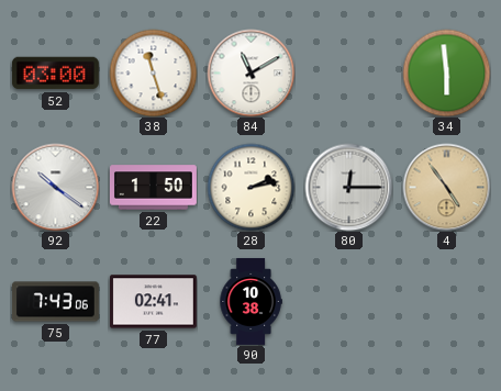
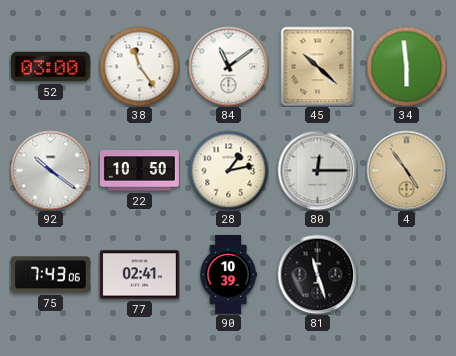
38: 11:27 -> 11:24 (139, 66)
84: 11:10 -> 11:09 (228, 66)
45: none -> 10:22 (318, 66)
22: 1:50 -> 10:50 (139, 171)
28: 2:13 -> 1:13 (228, 170)
90: 10:38 -> 10:39 (228, 274)
81: none -> 11:27 (317, 274)
